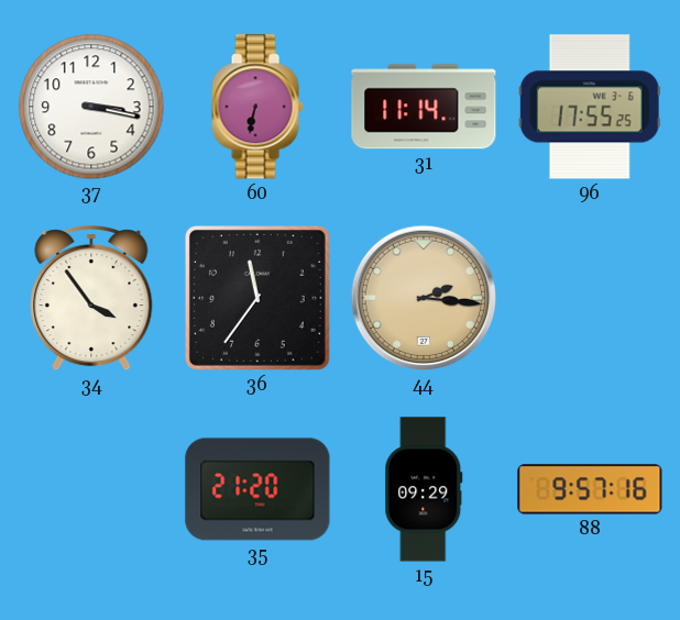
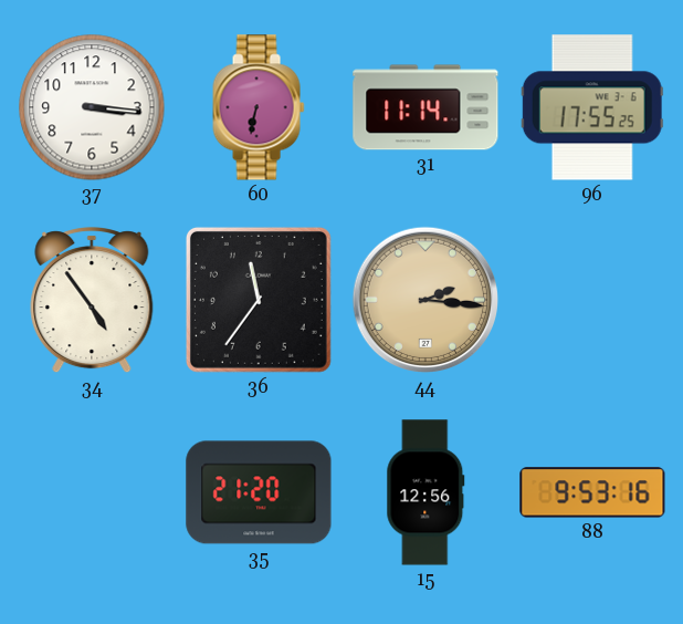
37: 3:17 -> 3:16 (92, 107)
34: 3:54 -> 4:54 (92, 301)
15: 09:29 -> 12:56 (425, 492)
88: 9:57 -> 9:53 (592, 492)
